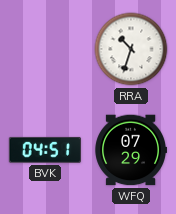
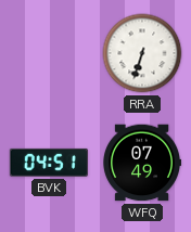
RRA: 10:33 -> 6:33 (142, 53)
WFQ: 07:29 -> 07:49 (141, 163)
